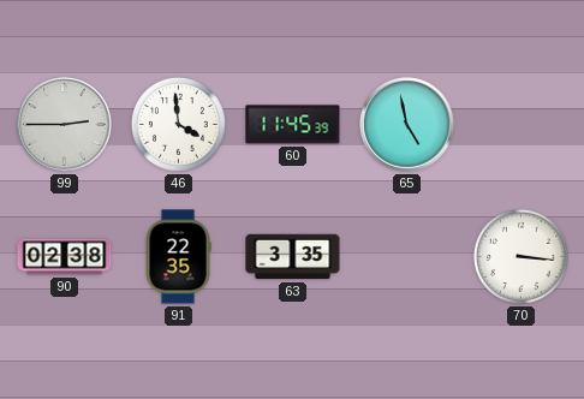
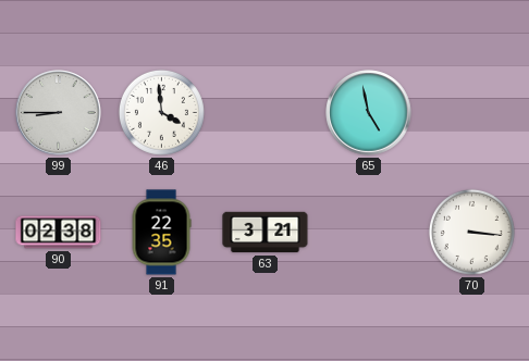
99: 2:45 -> 8:45 (59, 113)
60: 11:45 -> none (293, 125)
63: 3:35 -> 3:21 (266, 233)
